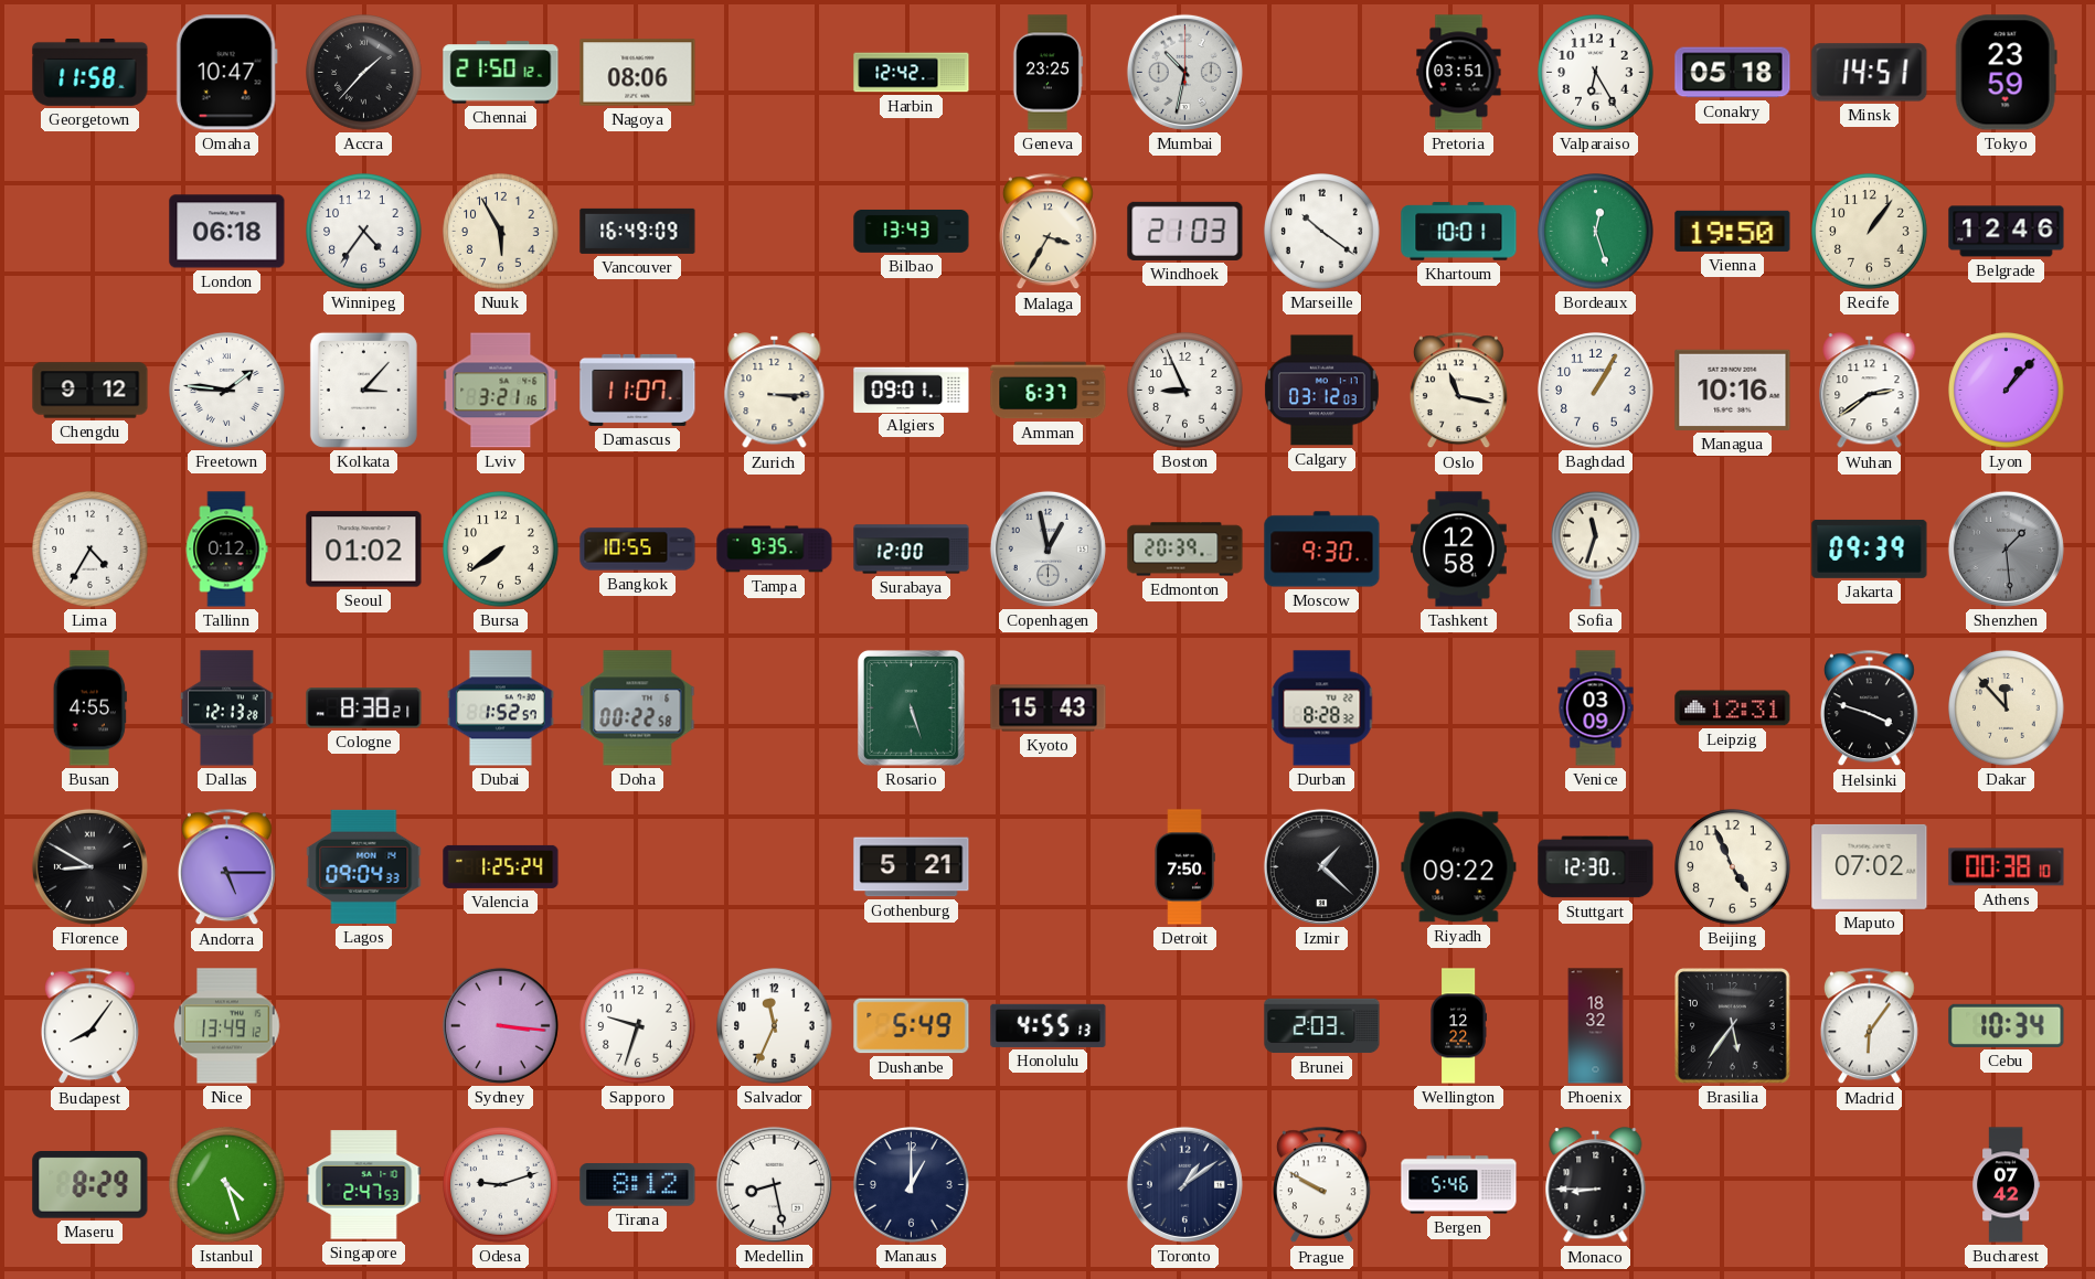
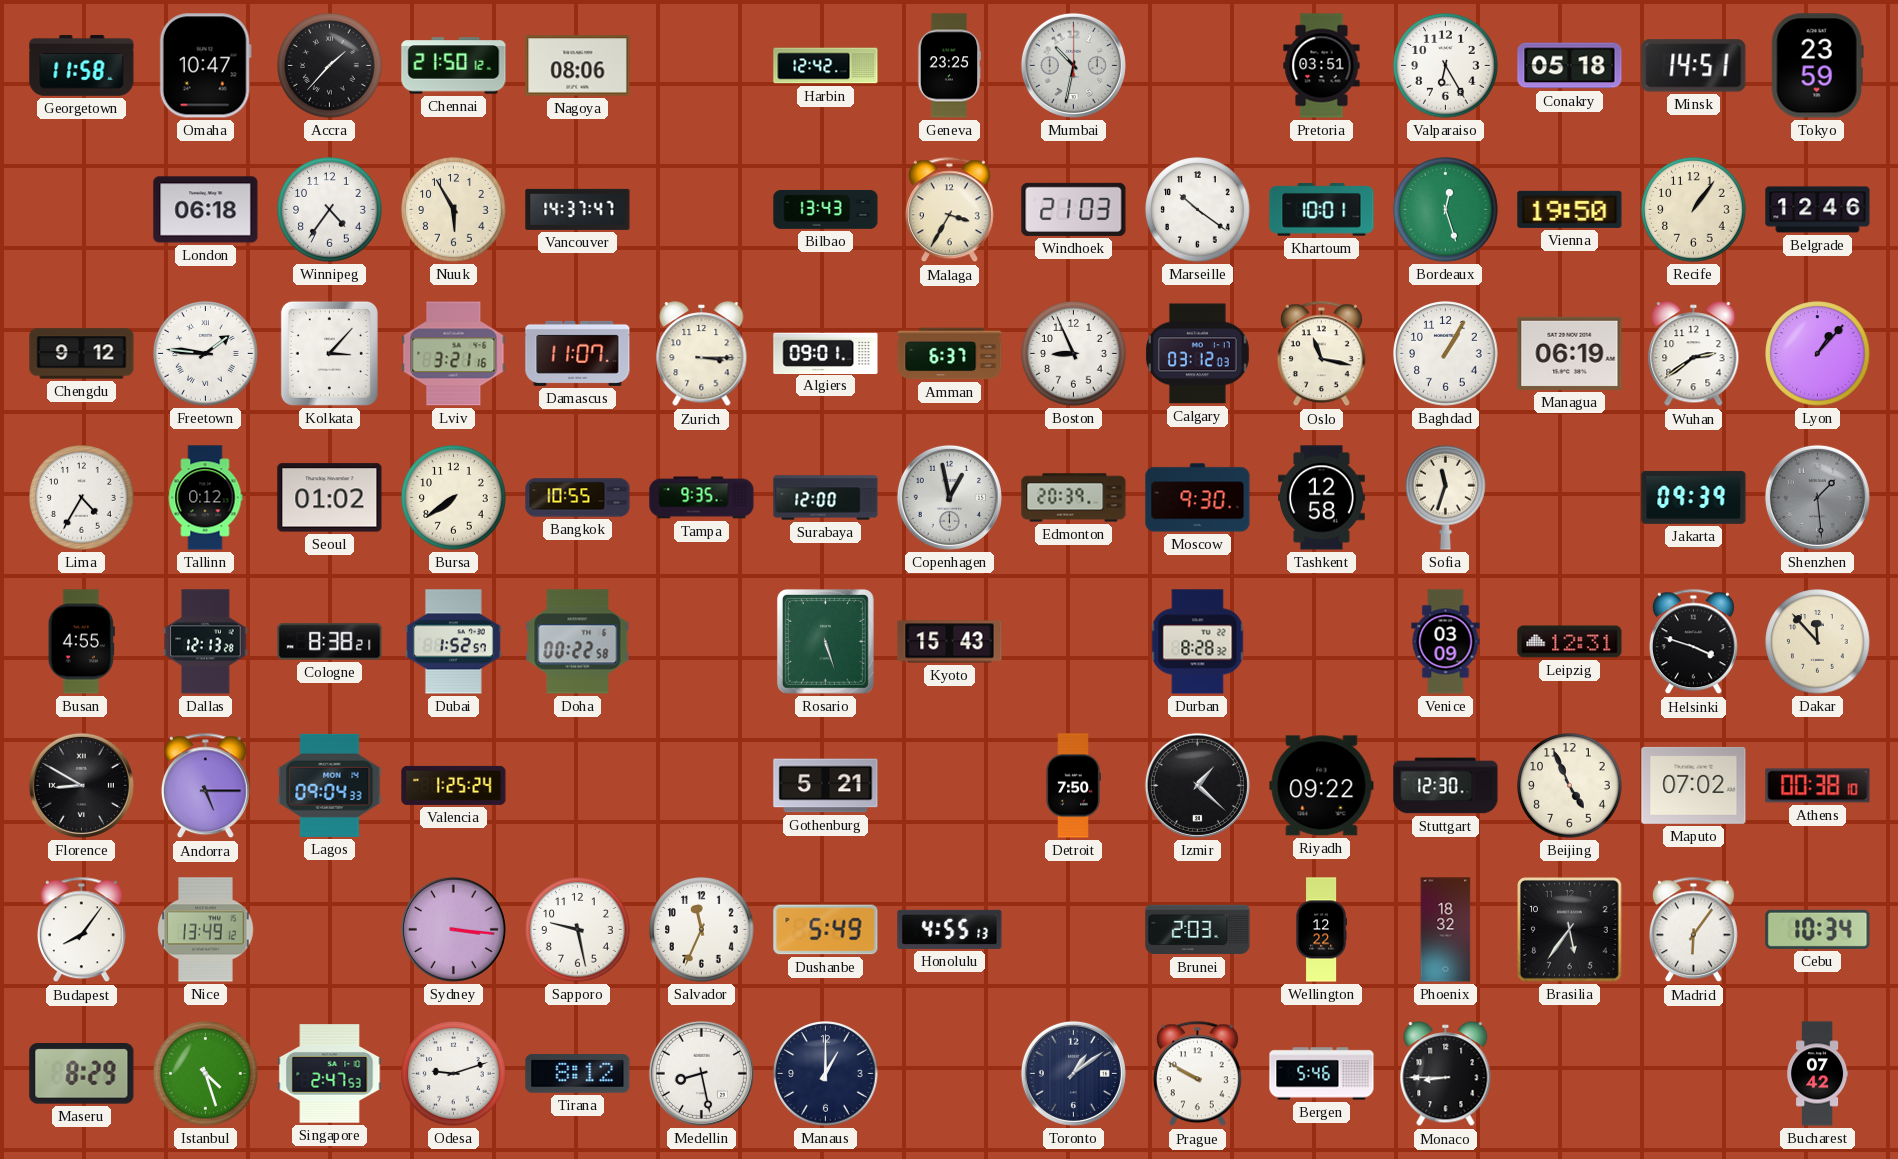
Vancouver: 16:49 -> 14:37 (578, 209)
Managua: 10:16 -> 06:19 (1570, 353)
Sapporo: 9:33 -> 9:28 (578, 930)
